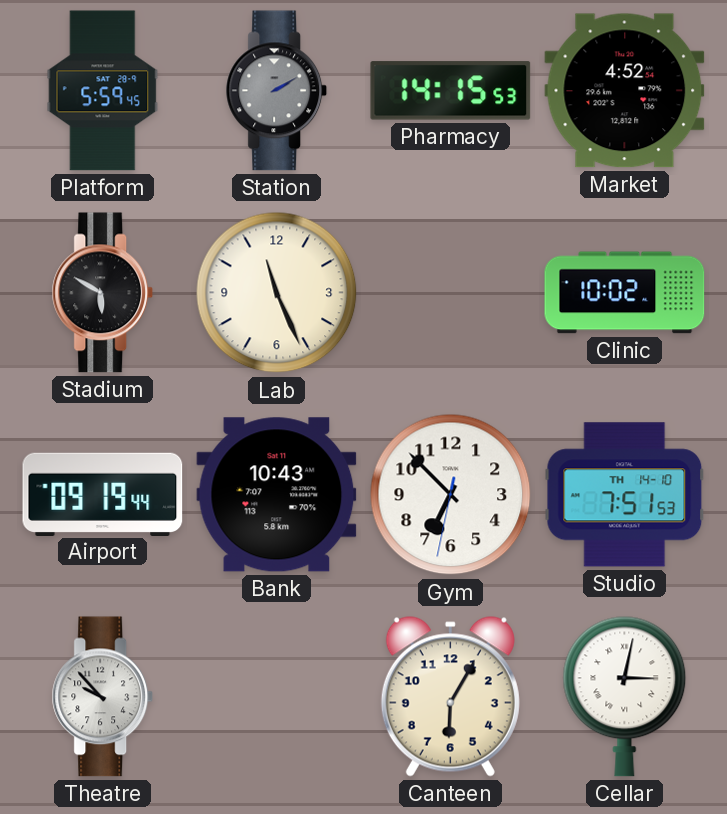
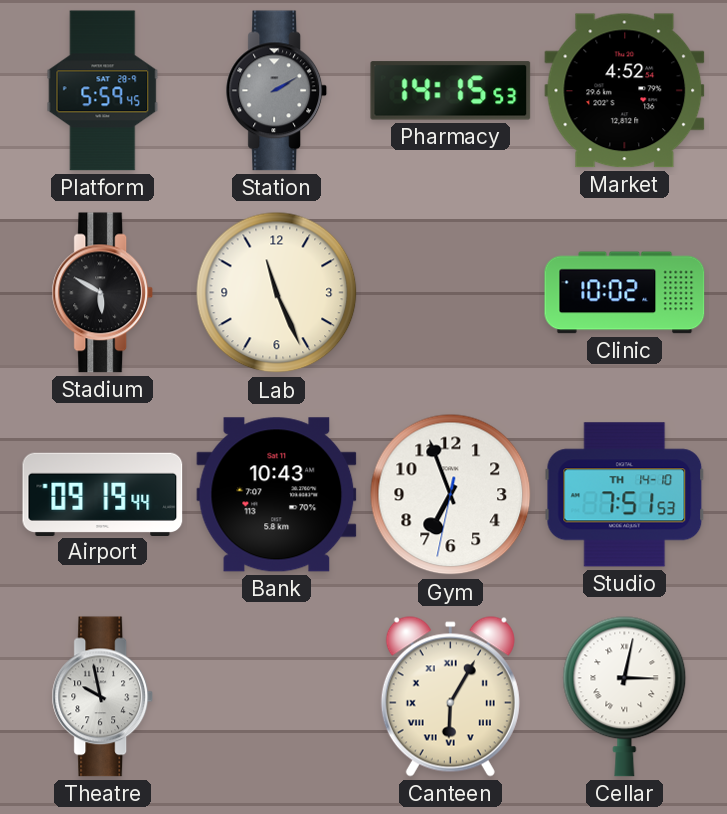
Gym: 6:52 -> 6:56 (451, 495)
Theatre: 9:53 -> 9:58 (103, 697)
Canteen numerals: Arabic -> Roman (450, 697)
